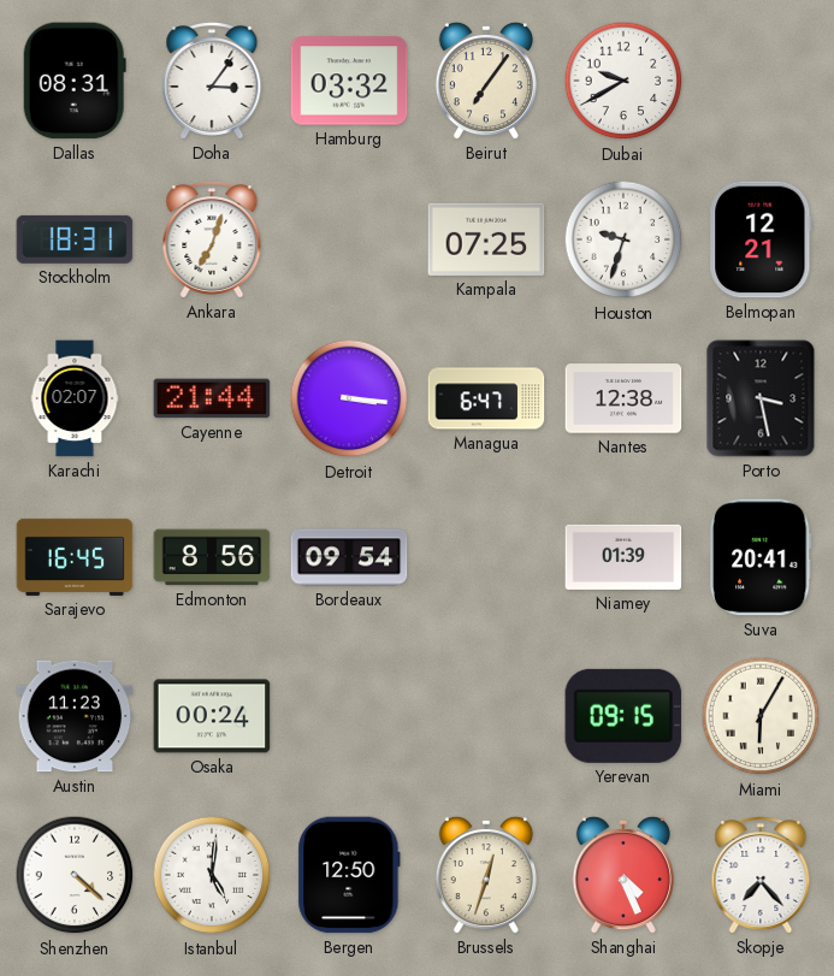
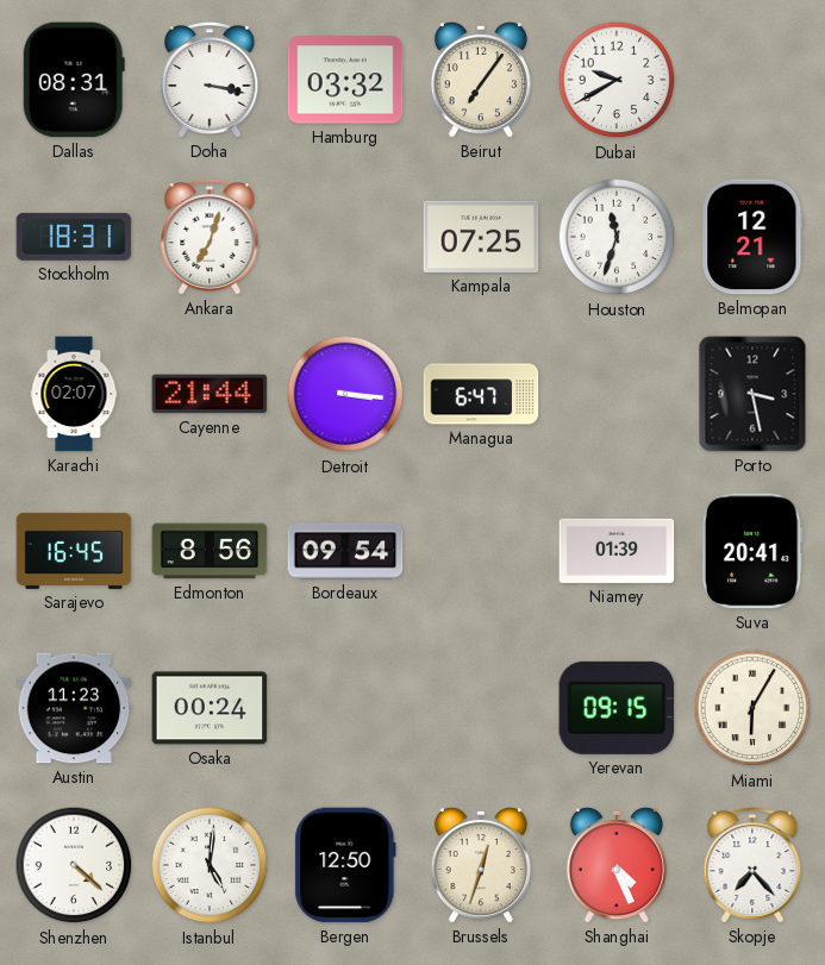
Doha: 3:06 -> 3:17 (210, 80)
Houston: 9:33 -> 11:33 (617, 237)
Nantes: 12:38 -> none (623, 398)
